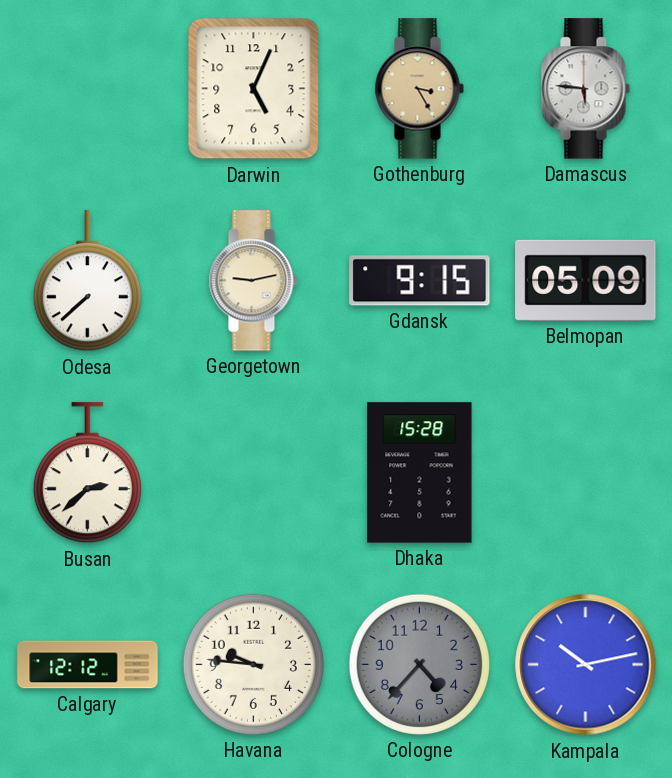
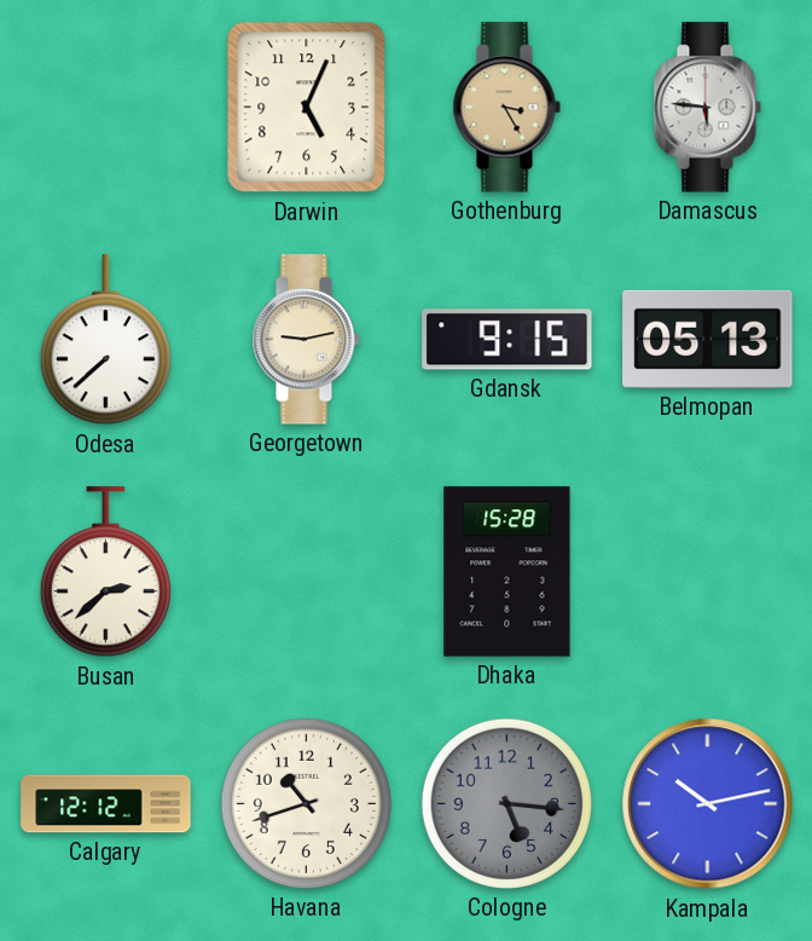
Belmopan: 05:09 -> 05:13 (708, 339)
Havana: 9:46 -> 10:42 (306, 803)
Cologne: 4:37 -> 5:16 (506, 803)
